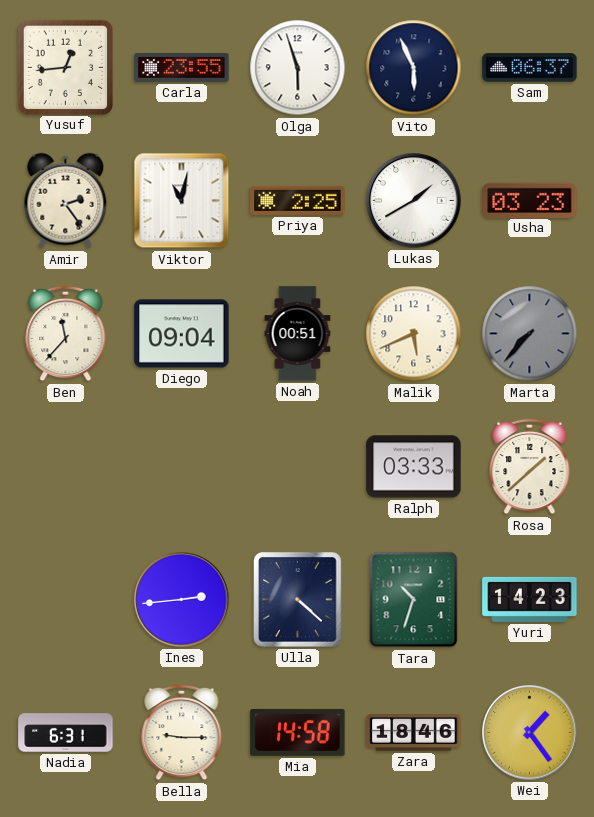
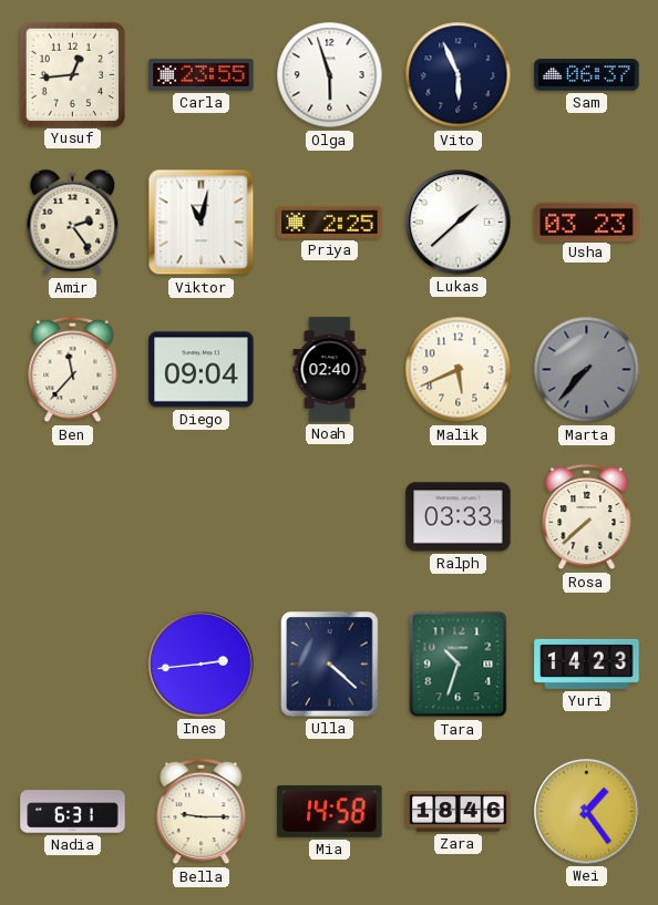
Lukas: 1:40 -> 1:38 (459, 223)
Noah: 00:51 -> 02:40 (330, 370)
Rosa: 1:38 -> 7:38 (587, 517)
